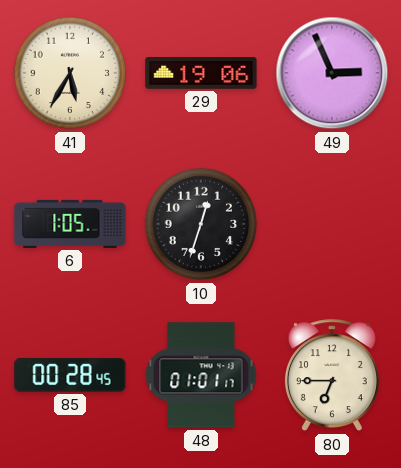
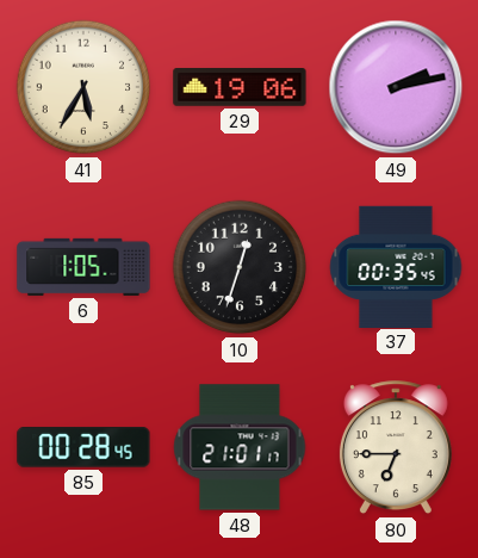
49: 2:56 -> 2:13 (396, 87)
37: none -> 00:35 (396, 266)
48: 01:01 -> 21:01 (240, 447)
